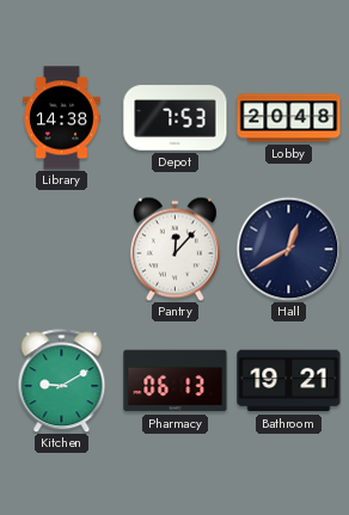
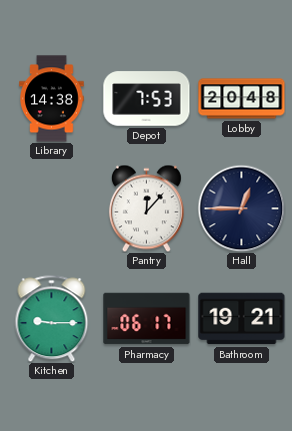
Hall: 12:40 -> 12:45 (241, 208)
Kitchen: 9:10 -> 9:15 (52, 318)
Pharmacy: 06:13 -> 06:17 (147, 319)
